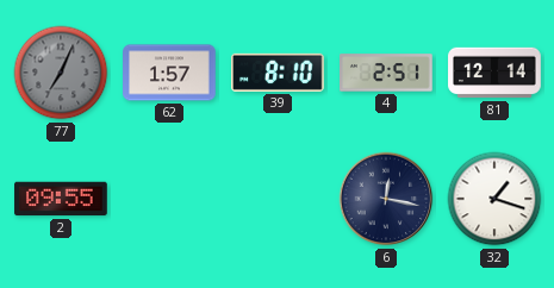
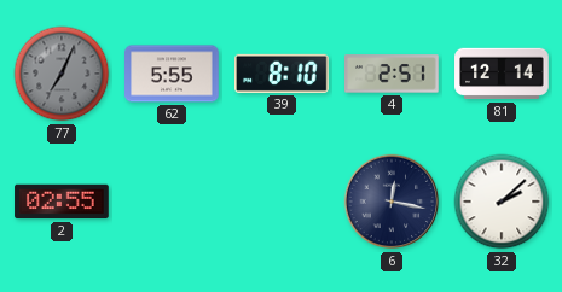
62: 1:57 -> 5:55 (172, 74)
2: 09:55 -> 02:55 (62, 202)
32: 1:18 -> 2:08 (502, 202)
